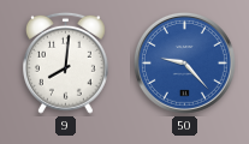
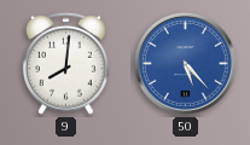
50: 9:23 -> 5:23 (185, 63)
